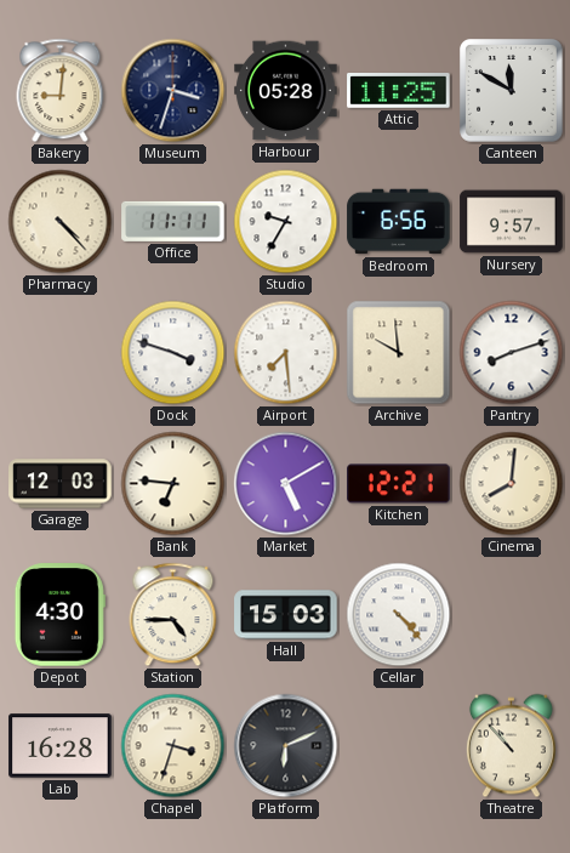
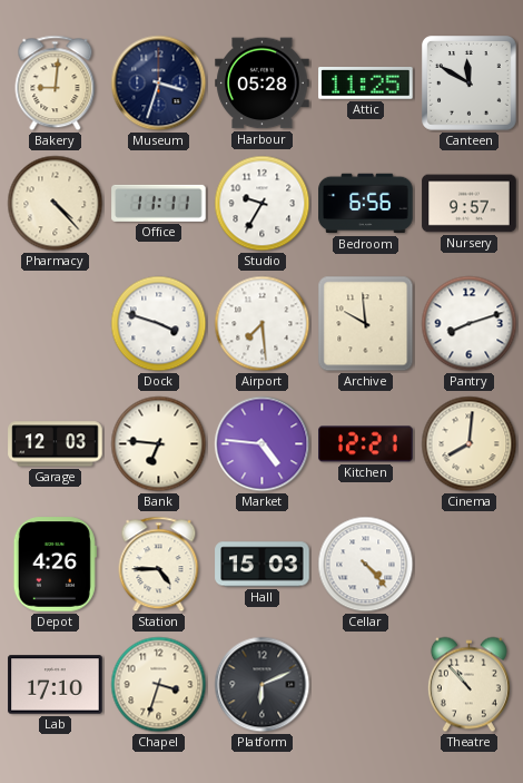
Market: 5:10 -> 4:46 (263, 444)
Depot: 4:30 -> 4:26 (55, 565)
Lab: 16:28 -> 17:10 (56, 685)
